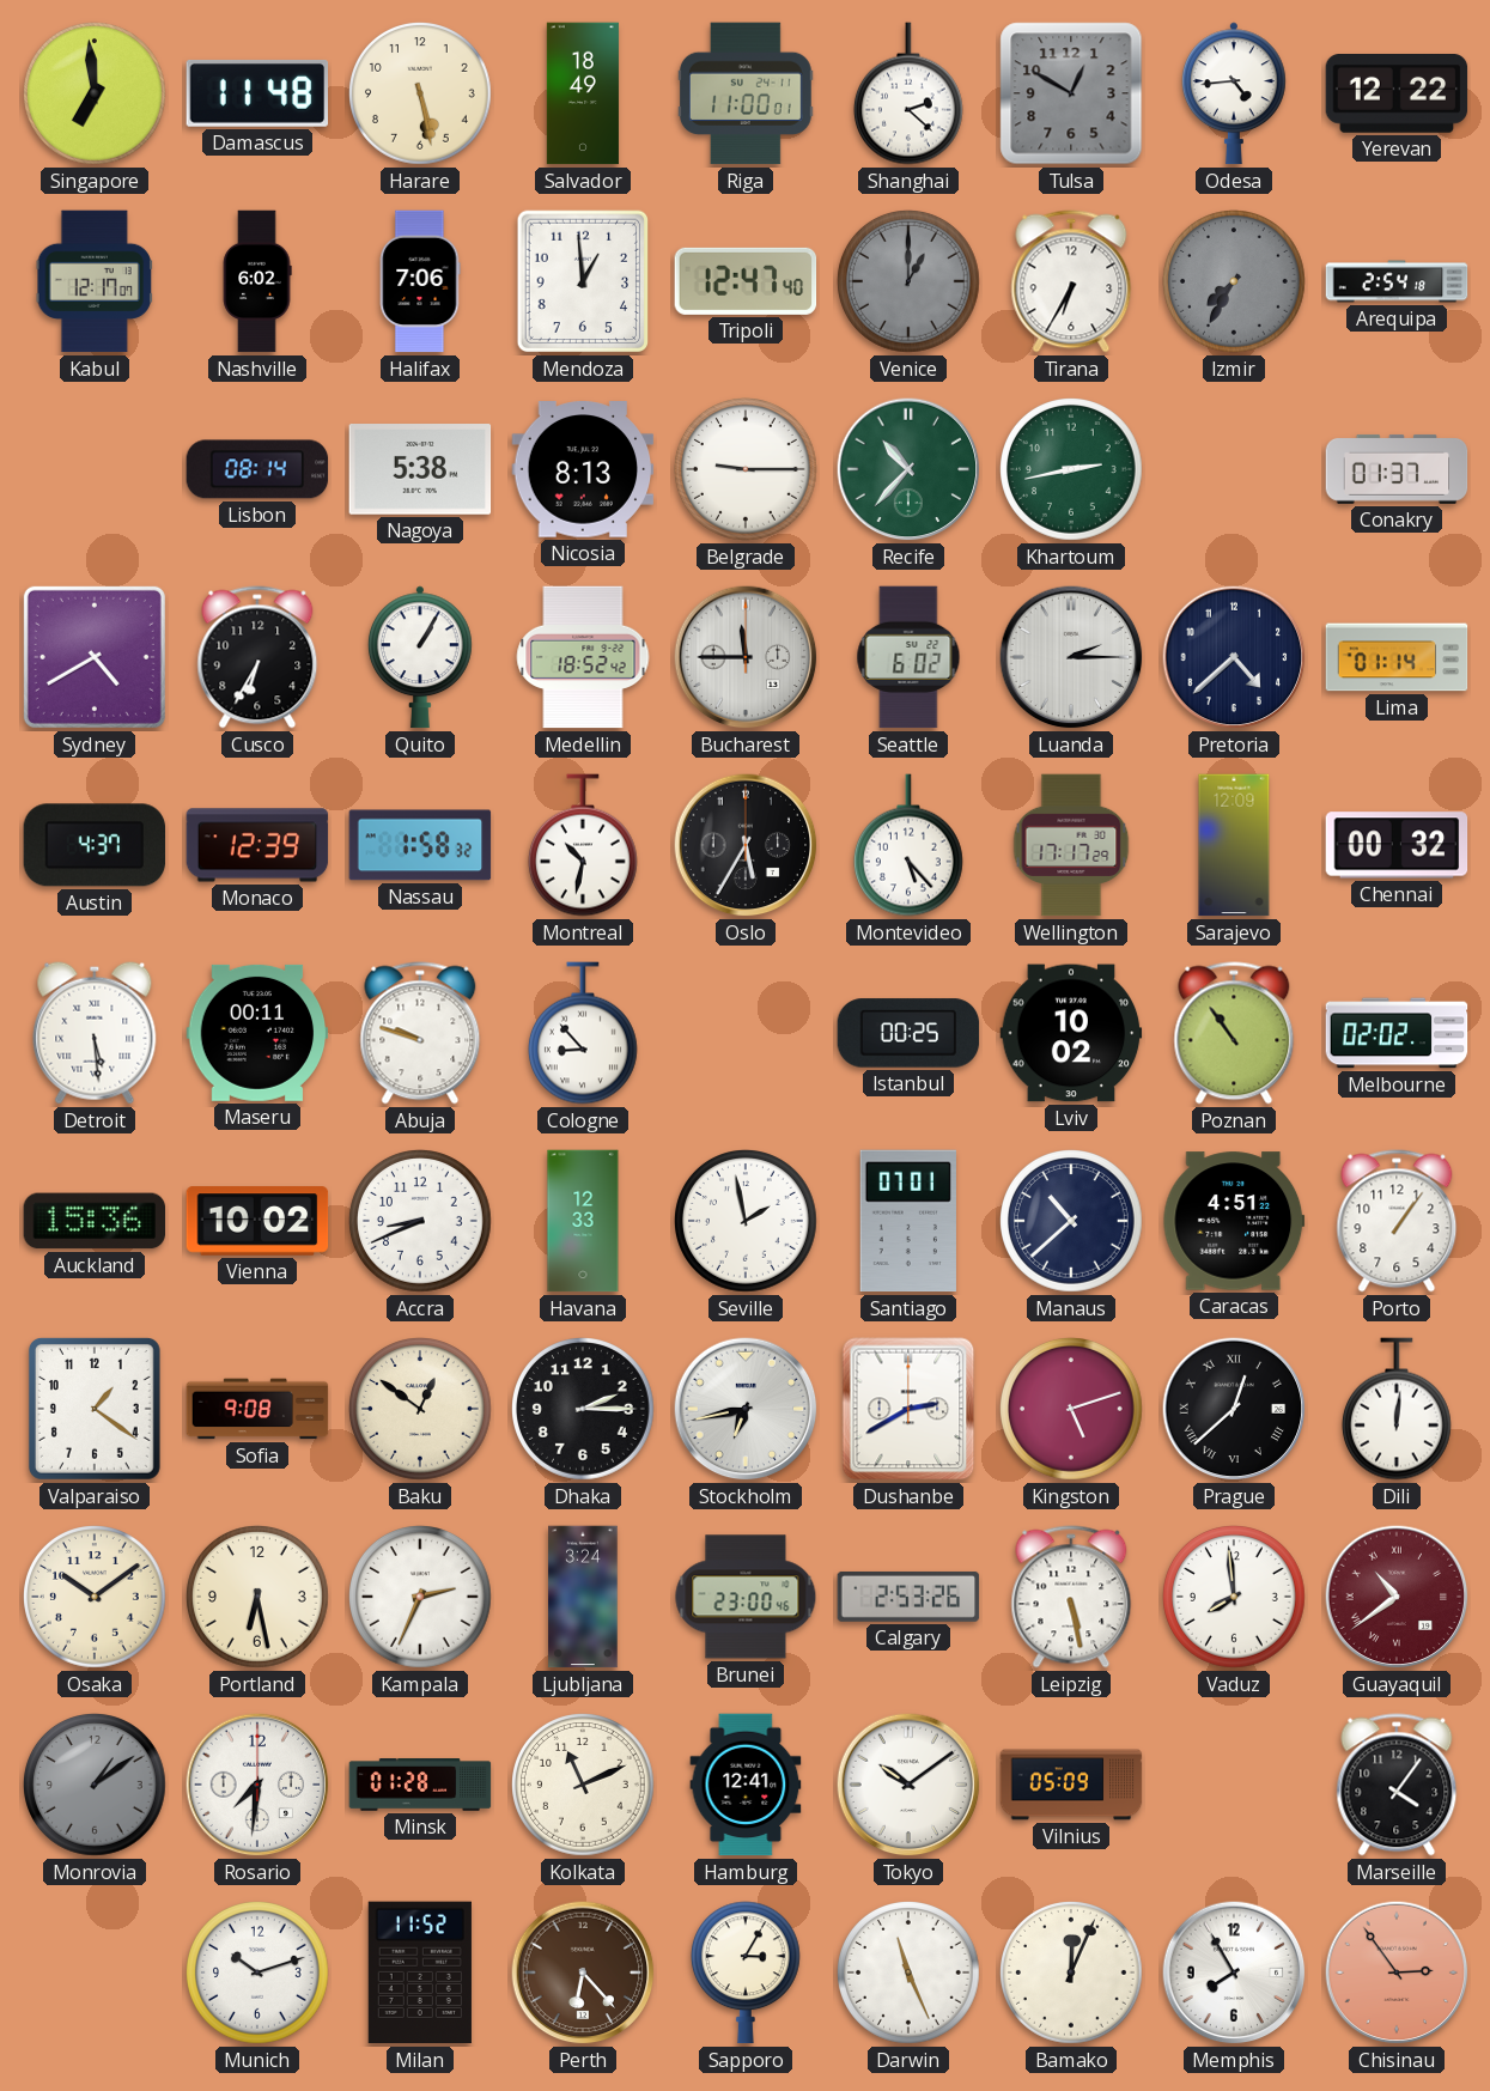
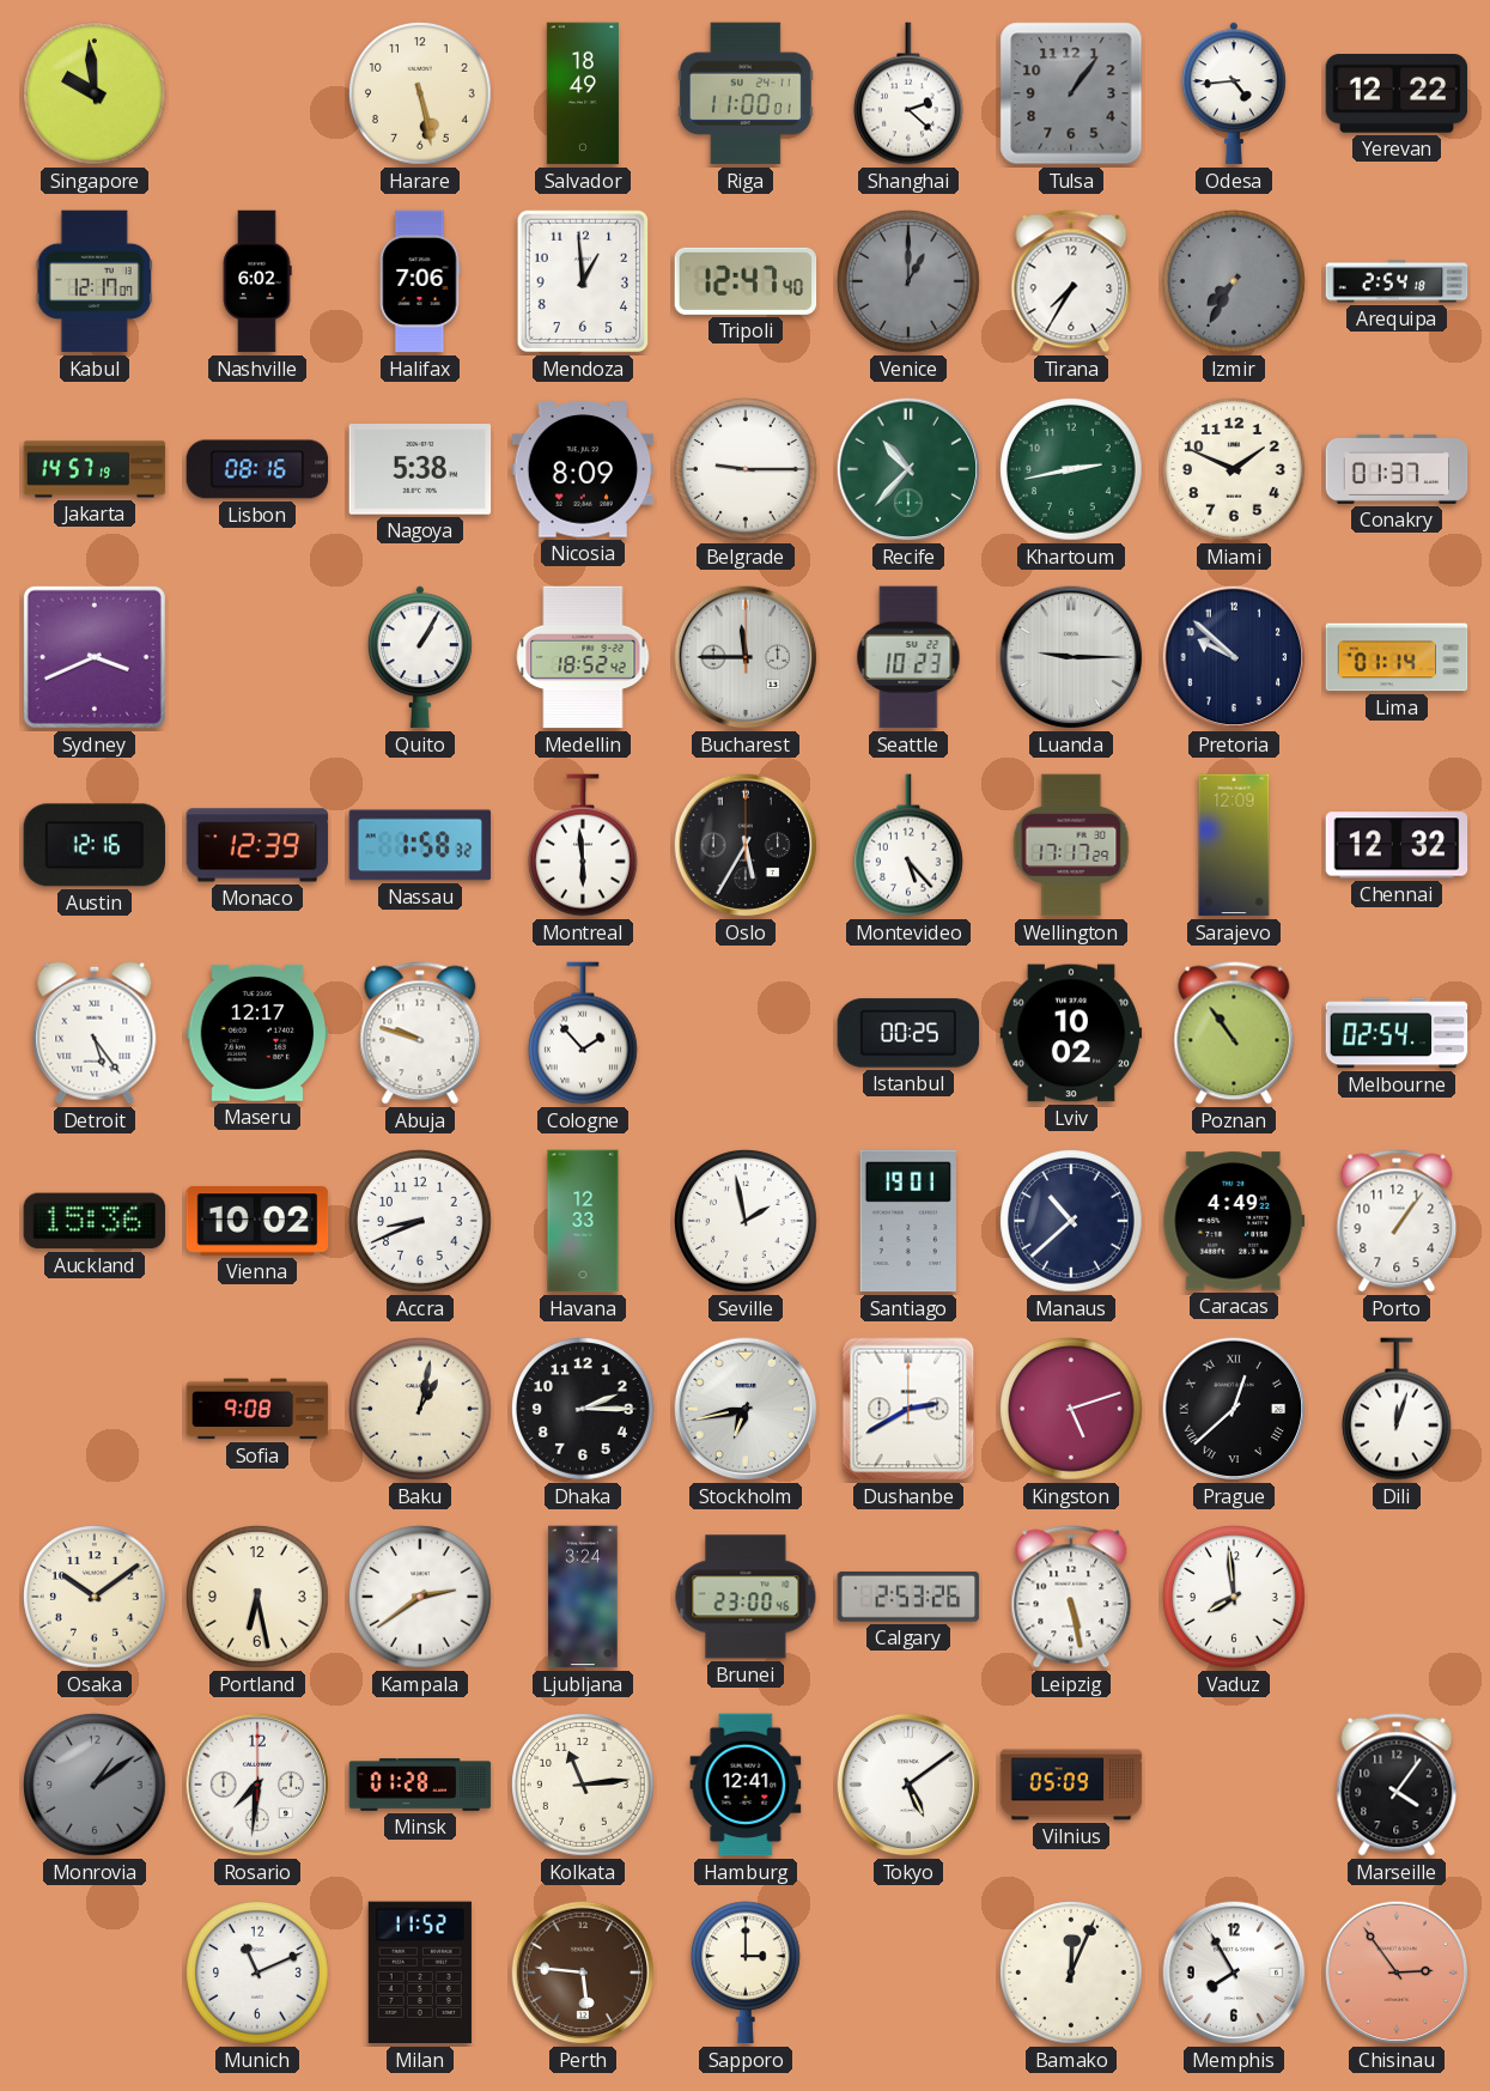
Singapore: 6:59 -> 9:59 (96, 95)
Damascus: 11:48 -> none (257, 93)
Tulsa: 12:50 -> 1:06 (1071, 93)
Tirana: 6:35 -> 7:35 (1071, 281)
Jakarta: none -> 14:57 (95, 469)
Lisbon: 08:14 -> 08:16 (257, 469)
Nicosia: 8:13 -> 8:09 (583, 469)
Miami: none -> 1:49 (1235, 470)
Sydney: 4:40 -> 3:41 (95, 657)
Cusco: 6:35 -> none (257, 657)
Seattle: 6:02 -> 10:23 (908, 657)
Luanda: 2:15 -> 9:15 (1071, 657)
Pretoria: 4:38 -> 9:52 (1234, 657)
Austin: 4:37 -> 12:16 (95, 845)
Montreal: 10:32 -> 5:59 (583, 845)
Chennai: 00:32 -> 12:32 (1397, 845)
Detroit: 5:29 -> 5:24 (95, 1033)
Maseru: 00:11 -> 12:17 (257, 1033)
Cologne: 8:53 -> 1:53 (583, 1033)
Melbourne: 02:02 -> 02:54 (1397, 1033)
Santiago: 07:01 -> 19:01 (908, 1221)
Caracas: 4:51 -> 4:49 (1234, 1221)
Valparaiso: 1:21 -> none (95, 1410)
Baku: 12:51 -> 1:02 (421, 1410)
Dili: 12:01 -> 12:03 (1397, 1409)
Kampala: 2:34 -> 2:39 (421, 1598)
Guayaquil: 10:39 -> none (1397, 1597)
Kolkata: 11:11 -> 11:14 (584, 1786)
Tokyo: 10:09 -> 5:09 (908, 1785)
Munich: 10:12 -> 11:11 (259, 1974)
Perth: 6:23 -> 5:46 (583, 1973)
Sapporo: 3:05 -> 3:00 (746, 1973)
Darwin: 11:26 -> none (910, 1974)
